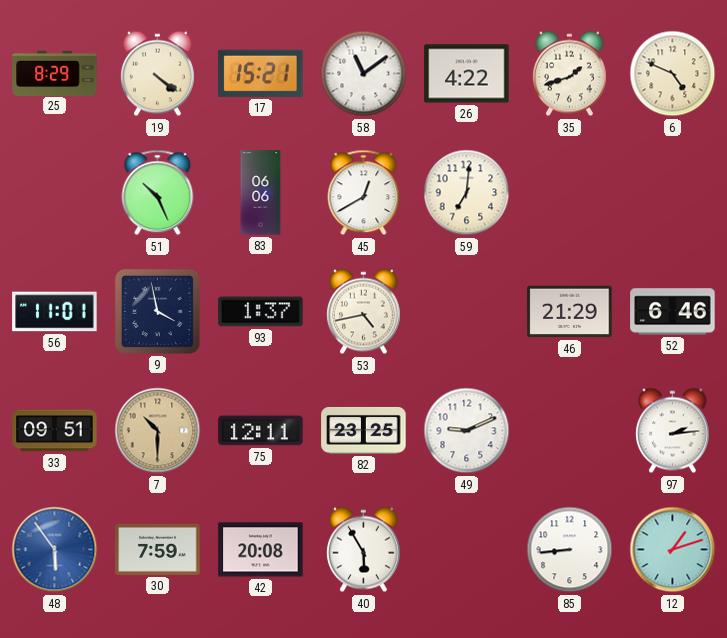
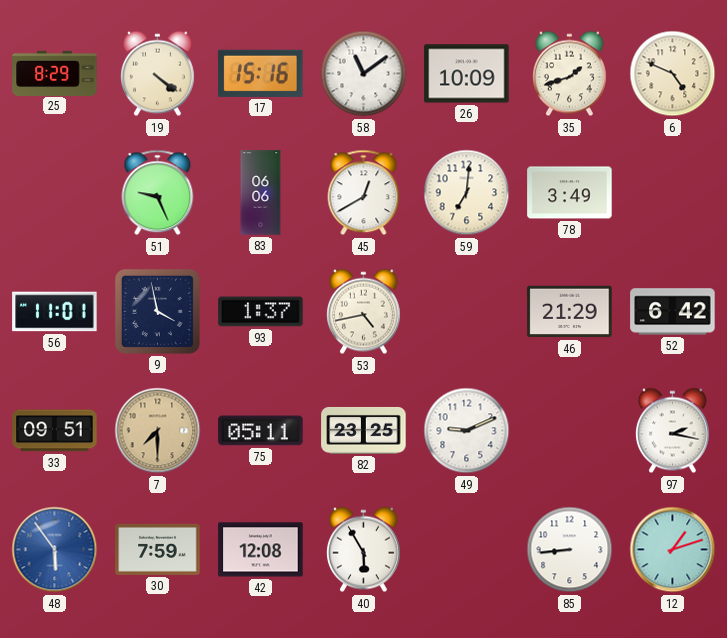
17: 15:21 -> 15:16 (261, 73)
26: 4:22 -> 10:09 (467, 74)
51: 10:26 -> 9:26 (158, 193)
78: none -> 3:49 (570, 193)
52: 6:46 -> 6:42 (673, 312)
7: 10:30 -> 7:30 (158, 431)
75: 12:11 -> 05:11 (261, 431)
97: 2:14 -> 2:17 (672, 431)
42: 20:08 -> 12:08 (261, 550)
